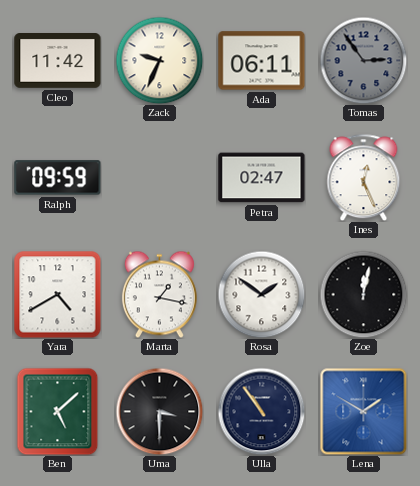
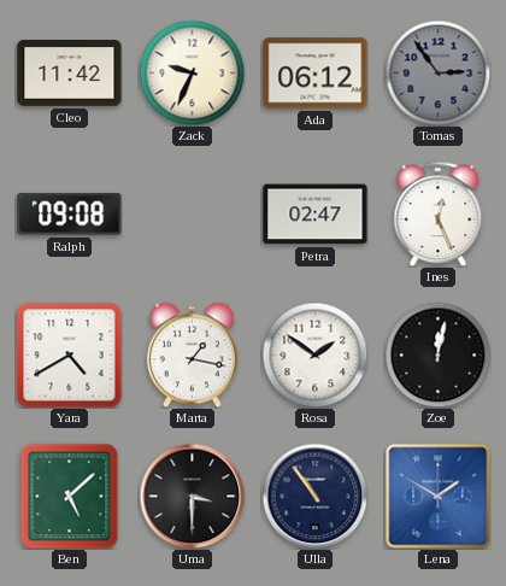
Ada: 06:11 -> 06:12 (316, 74)
Ralph: 09:59 -> 09:08 (70, 215)
